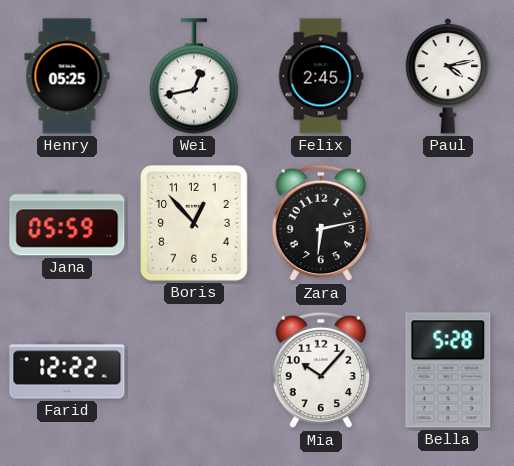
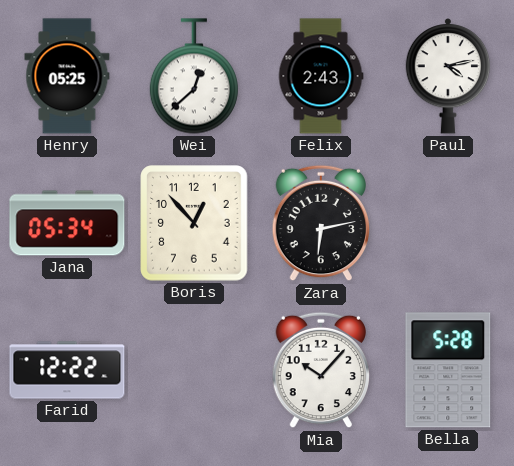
Wei: 12:43 -> 12:38 (194, 76)
Felix: 2:45 -> 2:43 (321, 76)
Jana: 05:59 -> 05:34 (67, 223)
